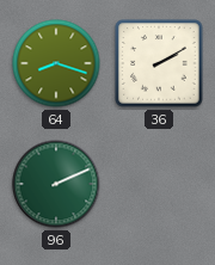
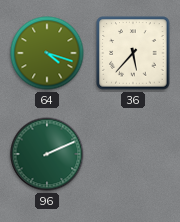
64: 8:18 -> 4:18 (47, 53)
36: 2:10 -> 5:37 (133, 53)
